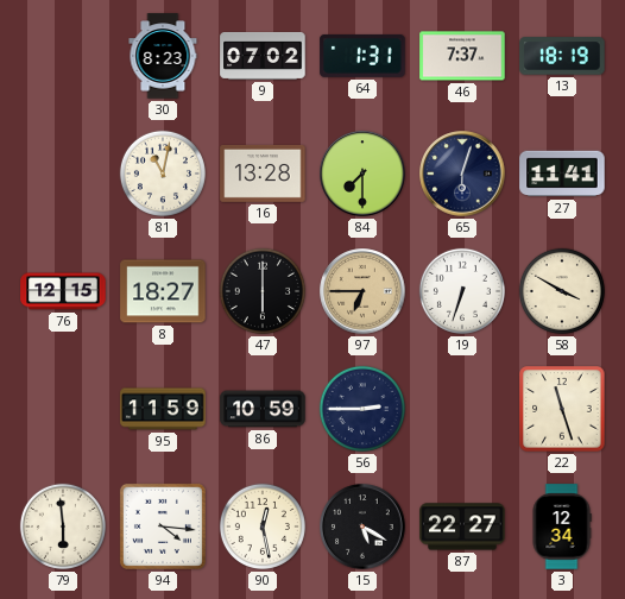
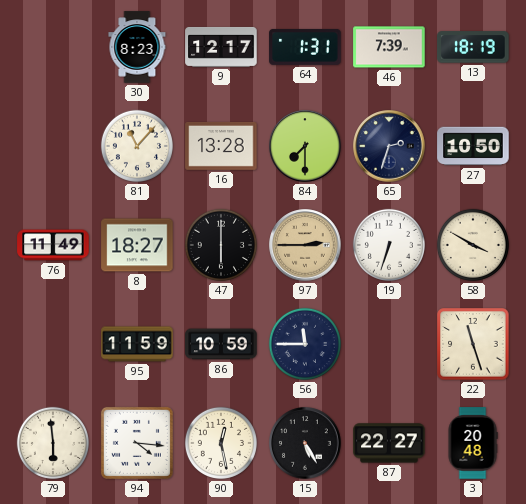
9: 07:02 -> 12:17 (221, 47)
46: 7:37 -> 7:39 (389, 47)
81: 11:02 -> 11:07 (137, 146)
65: 6:03 -> 2:33 (389, 146)
27: 11:41 -> 10:50 (473, 146)
76: 12:15 -> 11:49 (53, 245)
97: 6:45 -> 2:45 (305, 245)
56: 2:45 -> 11:45 (305, 344)
15: 5:20 -> 5:25 (305, 443)
3: 12:34 -> 20:48 (473, 443)
